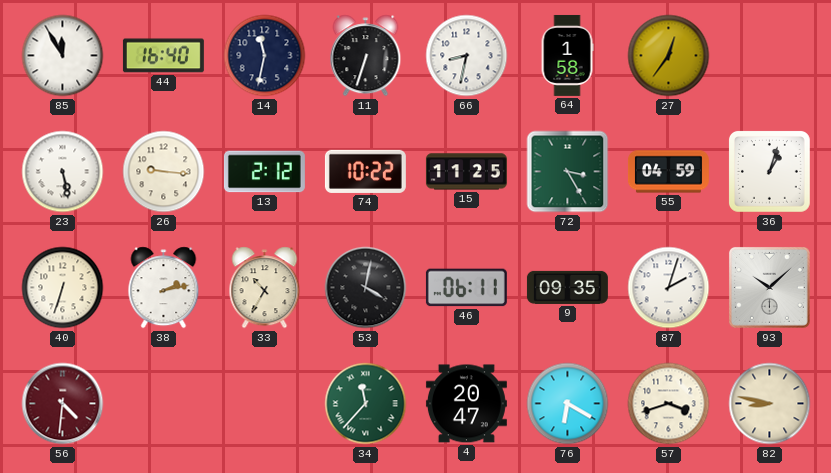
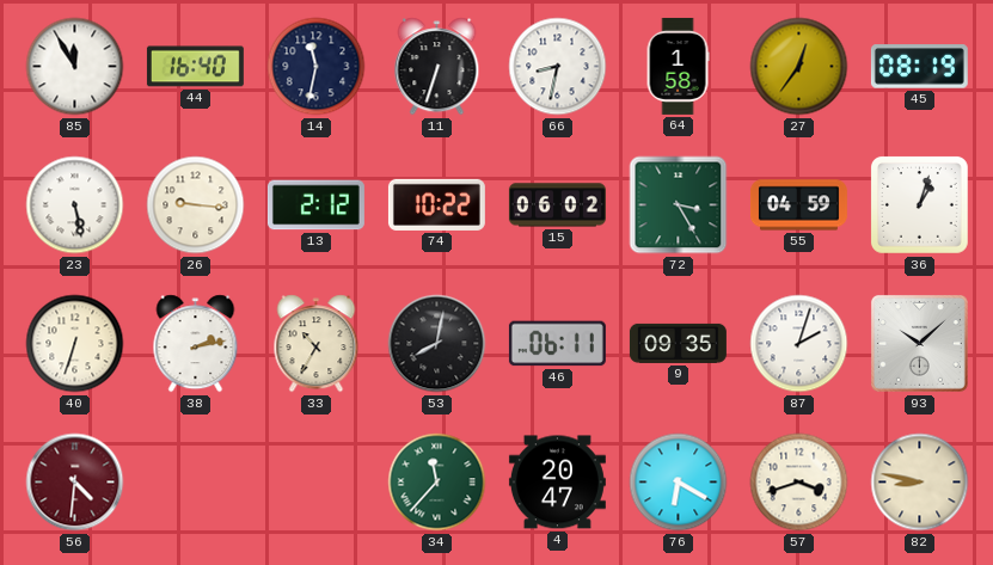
45: none -> 08:19 (919, 67)
15: 11:25 -> 06:02 (557, 205)
53: 4:02 -> 8:02 (437, 344)
